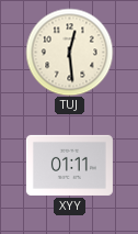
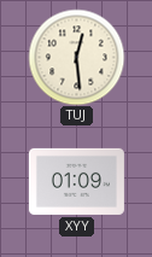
XYY: 01:11 -> 01:09 (76, 181)
